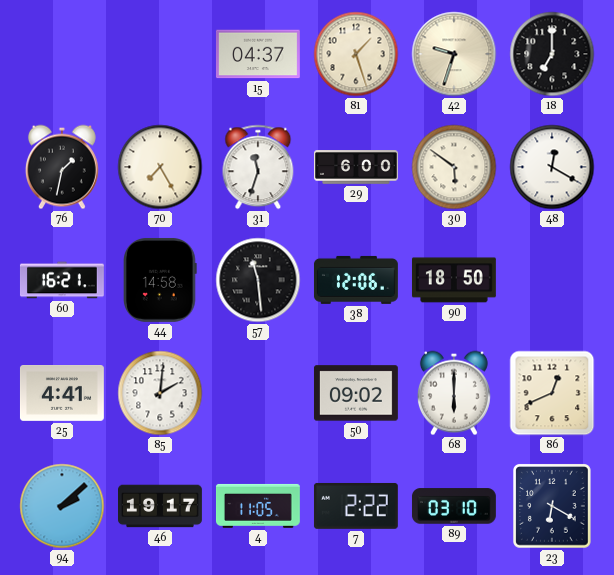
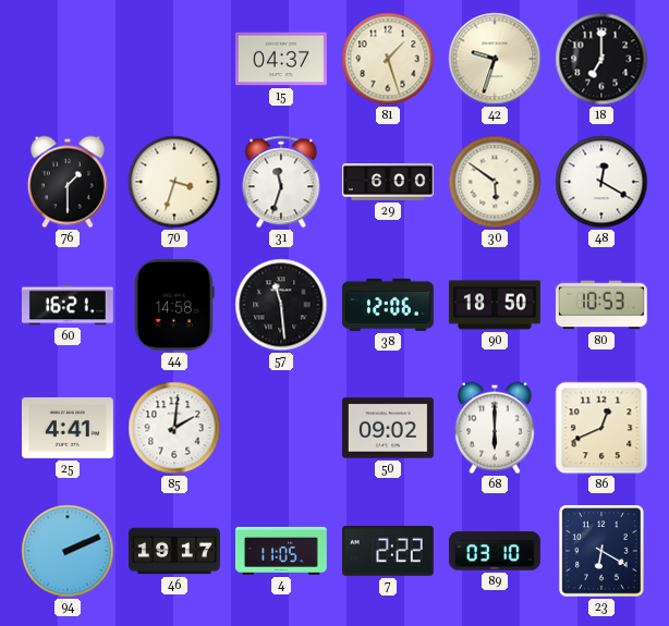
76: 1:32 -> 1:30 (68, 182)
70: 7:25 -> 3:33 (174, 182)
80: none -> 10:53 (601, 305)
94: 2:08 -> 2:11 (68, 551)
